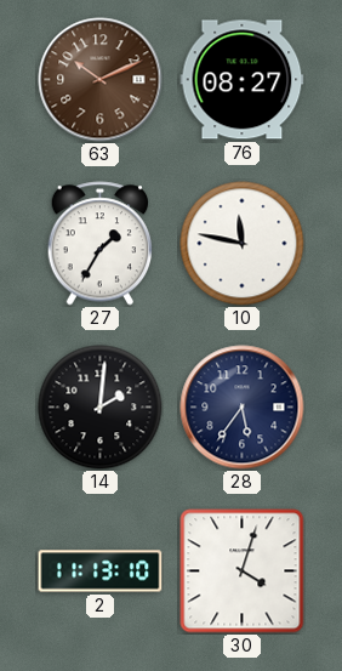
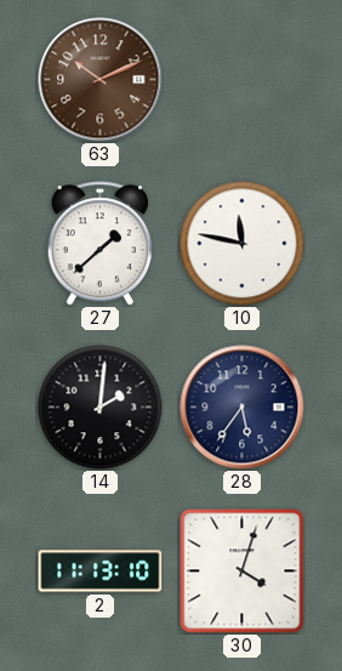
76: 08:27 -> none (243, 80)
27: 1:35 -> 1:38 (101, 244)
